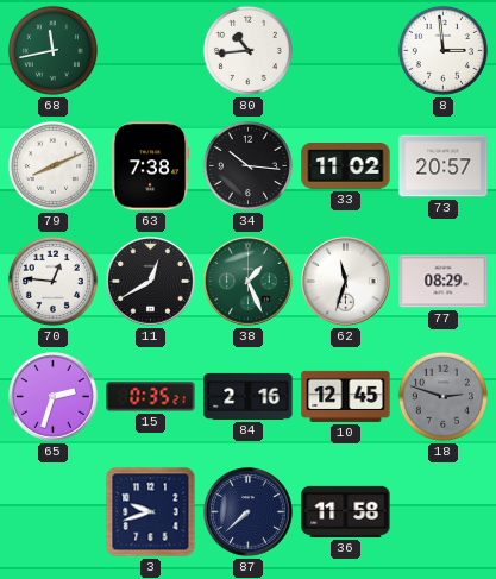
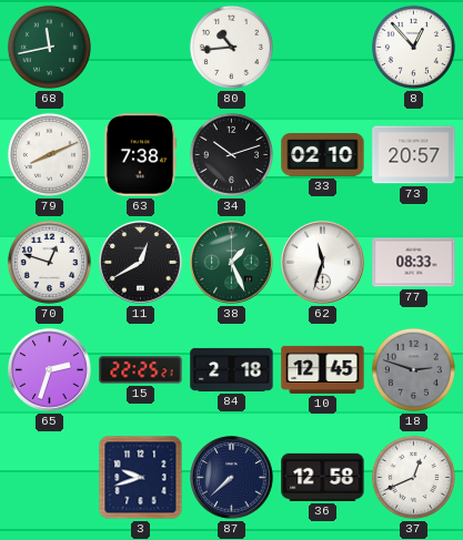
8: 2:59 -> 12:53 (413, 47)
34: 10:16 -> 10:12 (231, 154)
33: 11:02 -> 02:10 (323, 155)
70: 12:46 -> 12:48 (49, 262)
77: 08:29 -> 08:33 (414, 263)
15: 0:35 -> 22:25 (141, 370)
84: 2:16 -> 2:18 (232, 369)
36: 11:58 -> 12:58 (323, 477)
37: none -> 12:41 (413, 477)
